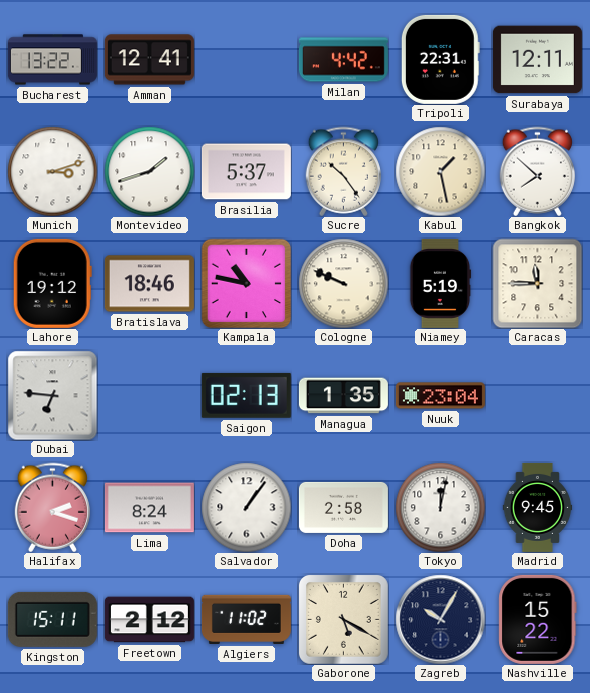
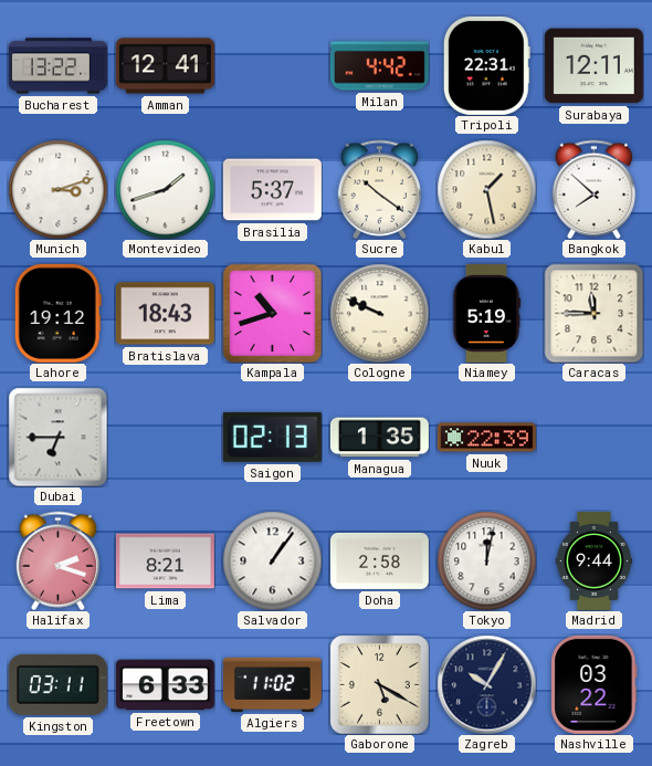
Sucre: 10:24 -> 10:21 (379, 189)
Bratislava: 18:46 -> 18:43 (165, 314)
Kampala: 10:47 -> 10:42 (272, 313)
Dubai: 6:46 -> 6:45 (57, 437)
Nuuk: 23:04 -> 22:39 (486, 438)
Lima: 8:24 -> 8:21 (165, 562)
Madrid: 9:45 -> 9:44 (595, 560)
Kingston: 15:11 -> 03:11 (57, 684)
Freetown: 2:12 -> 6:33 (165, 685)
Nashville: 15:22 -> 03:22 (595, 684)
